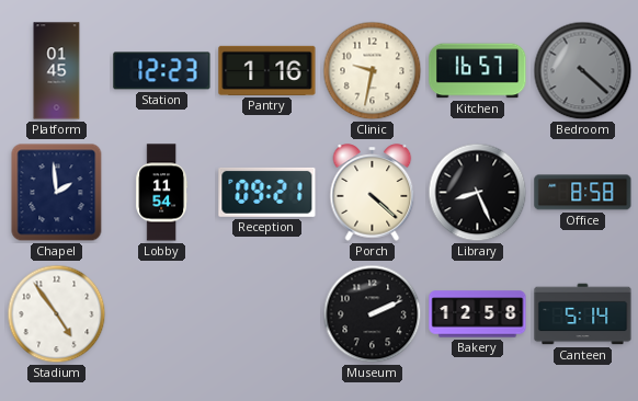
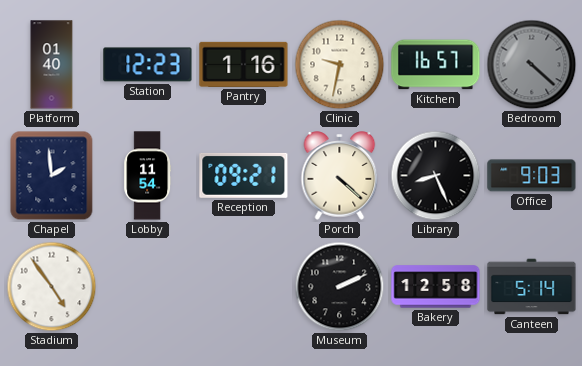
Platform: 01:45 -> 01:40 (52, 65)
Office: 8:58 -> 9:03 (532, 176)
